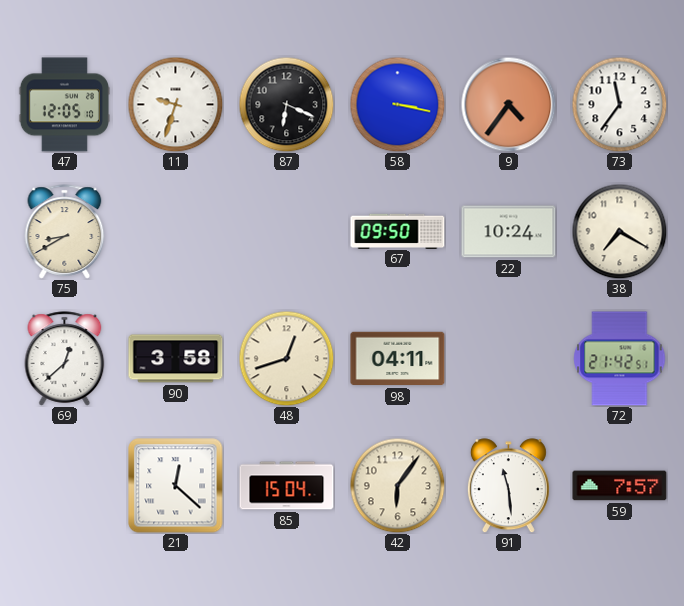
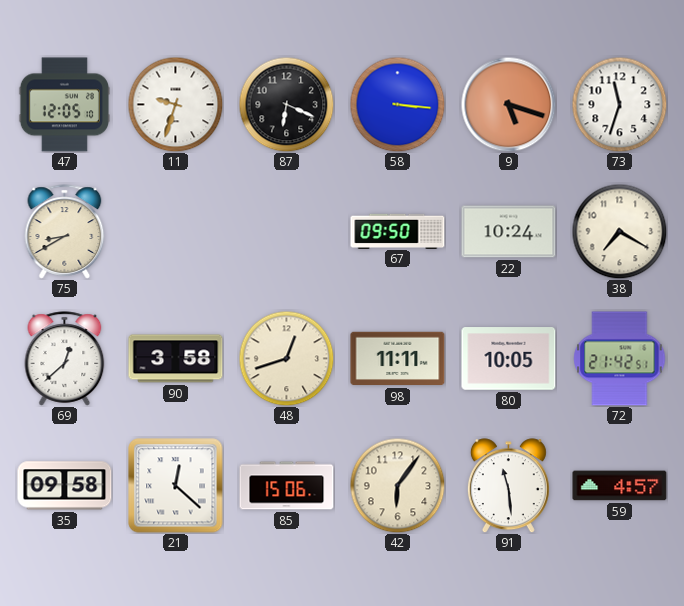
58: 3:17 -> 3:16 (397, 104)
9: 4:36 -> 5:18 (508, 104)
73: 11:36 -> 11:33 (619, 104)
98: 04:11 -> 11:11 (398, 359)
80: none -> 10:05 (509, 359)
35: none -> 09:58 (65, 486)
85: 15:04 -> 15:06 (287, 486)
59: 7:57 -> 4:57 (620, 486)
